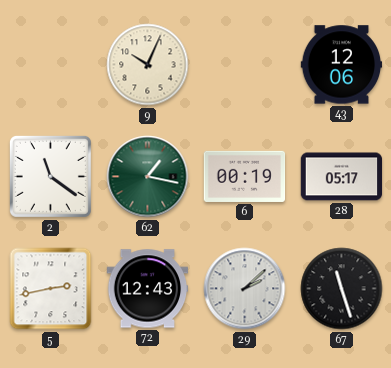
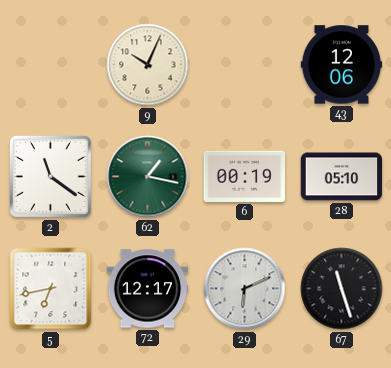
28: 05:17 -> 05:10 (342, 177)
5: 2:43 -> 6:43 (51, 289)
72: 12:43 -> 12:17 (148, 289)
29: 2:08 -> 6:11 (245, 289)
